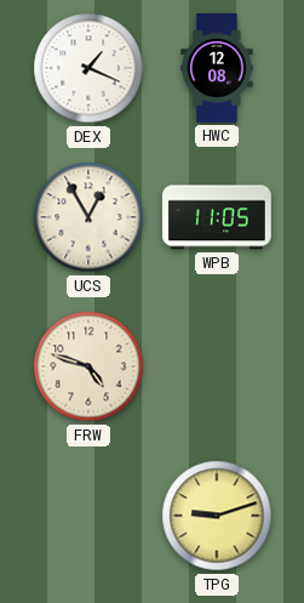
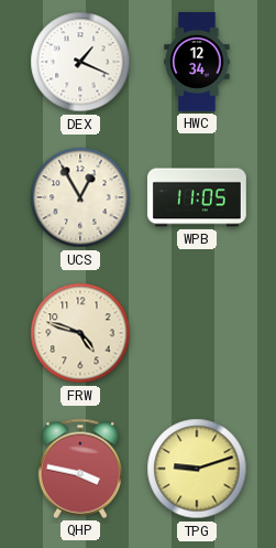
HWC: 12:08 -> 12:34 (197, 63)
QHP: none -> 3:47 (80, 469)
